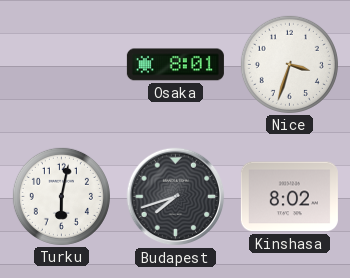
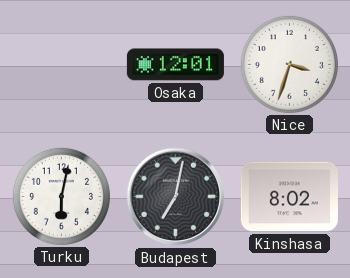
Osaka: 8:01 -> 12:01 (175, 65)
Budapest: 7:42 -> 7:02 (176, 197)
